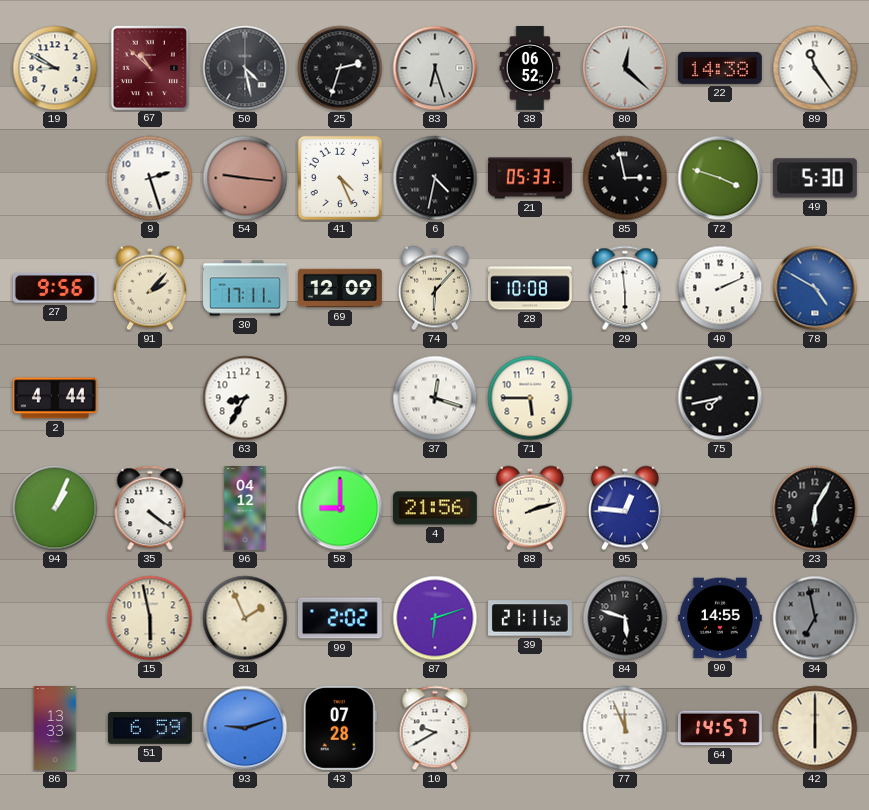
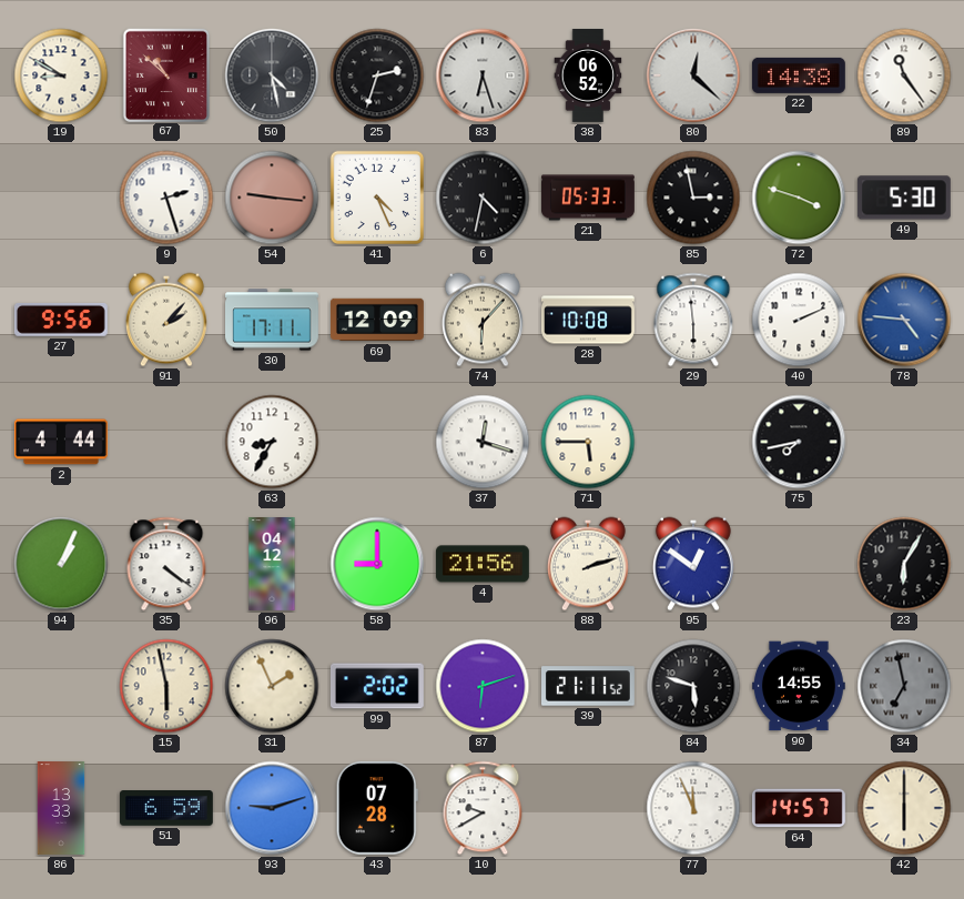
78: 4:50 -> 4:46 (904, 320)
95: 12:46 -> 12:51 (693, 564)
